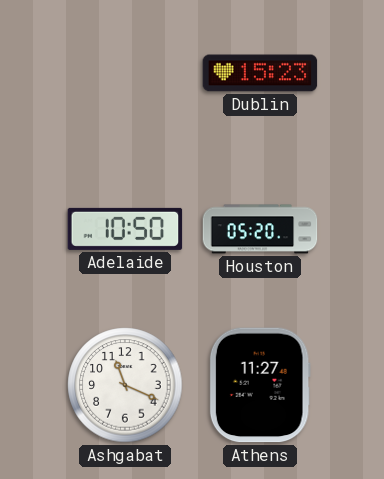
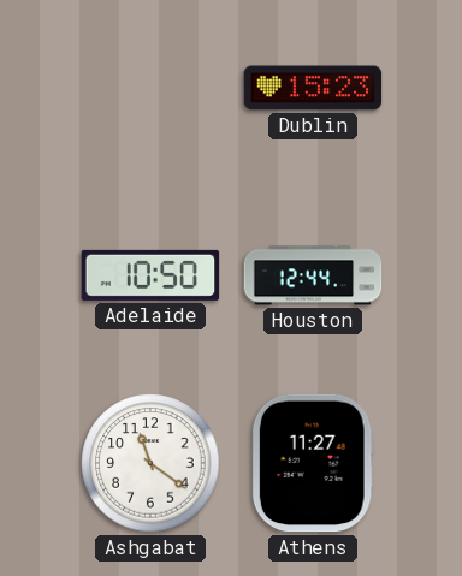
Houston: 05:20 -> 12:44 (313, 275)
Ashgabat: 11:19 -> 11:21 (150, 463)
